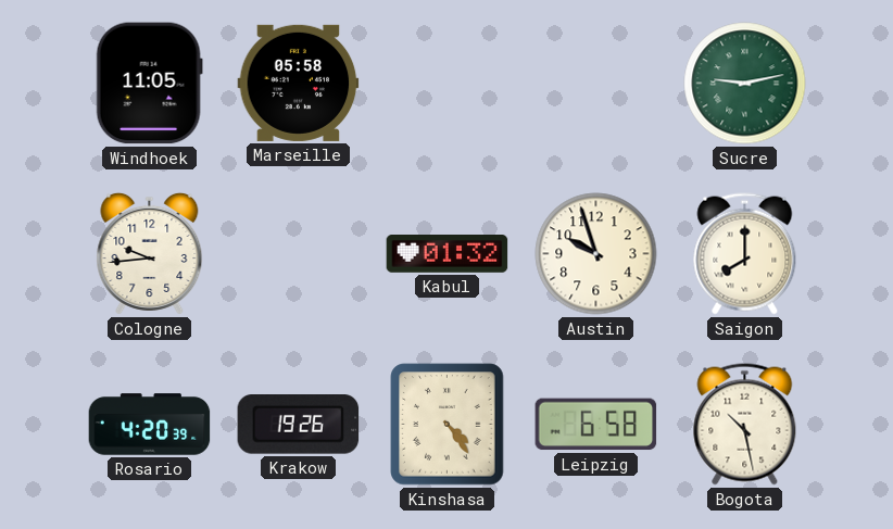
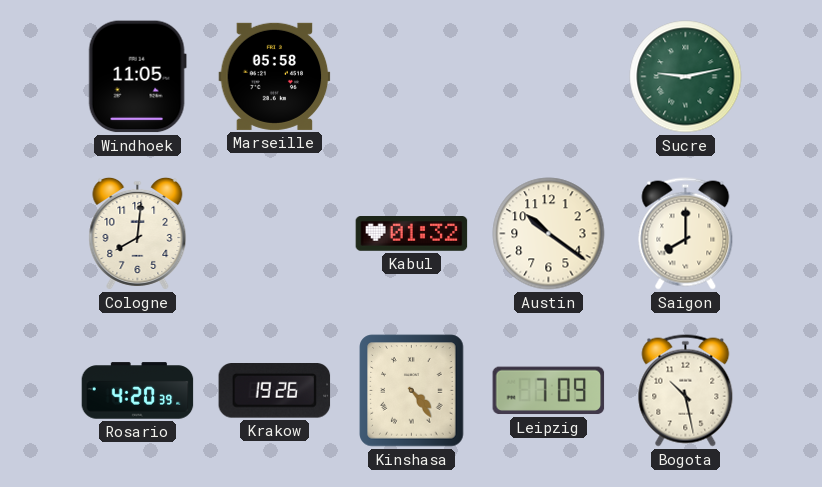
Cologne: 9:44 -> 8:01 (138, 233)
Austin: 9:57 -> 10:21 (549, 234)
Leipzig: 6:58 -> 7:09 (549, 391)
